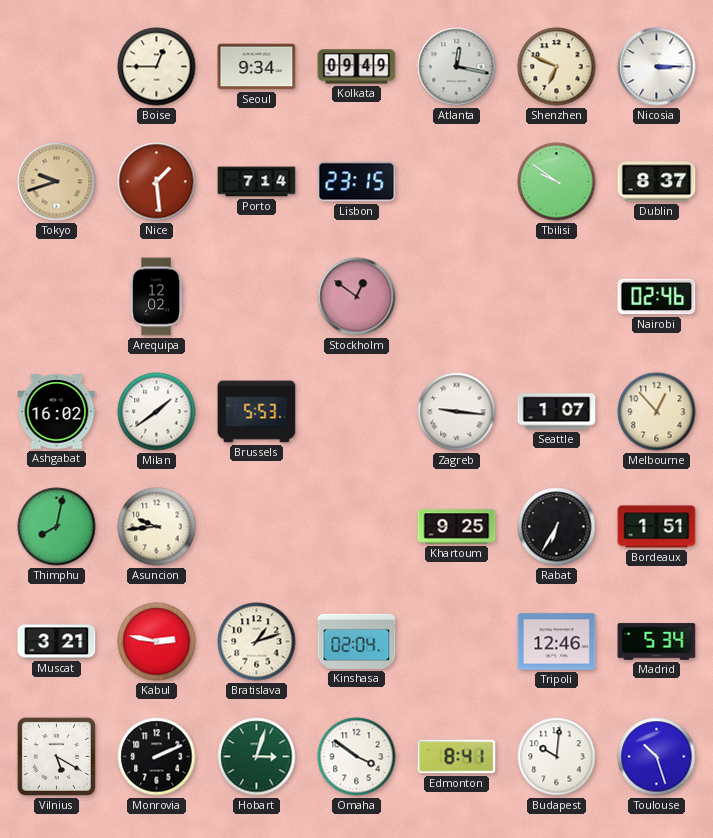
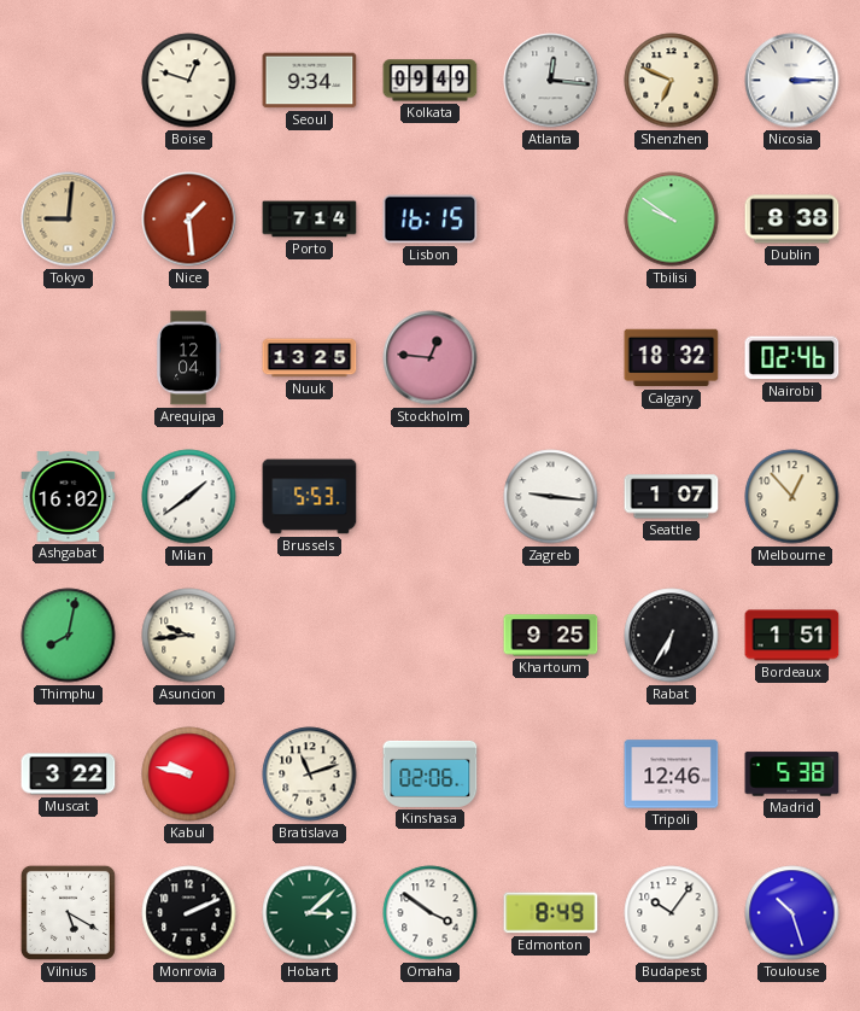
Boise: 12:45 -> 12:48 (189, 81)
Atlanta: 12:17 -> 12:16 (551, 81)
Tokyo: 9:42 -> 9:01 (69, 220)
Lisbon: 23:15 -> 16:15 (431, 220)
Dublin: 8:37 -> 8:38 (792, 220)
Arequipa: 12:02 -> 12:04 (188, 358)
Nuuk: none -> 13:25 (310, 358)
Stockholm: 12:51 -> 12:46 (431, 358)
Calgary: none -> 18:32 (672, 358)
Muscat: 3:21 -> 3:22 (69, 775)
Kabul: 2:47 -> 9:47 (189, 775)
Bratislava: 1:12 -> 11:12 (310, 775)
Kinshasa: 02:04 -> 02:06 (431, 773)
Madrid: 5:34 -> 5:38 (792, 775)
Hobart: 3:03 -> 3:08 (310, 913)
Edmonton: 8:41 -> 8:49 (551, 913)
Budapest: 10:01 -> 10:06 (672, 913)
